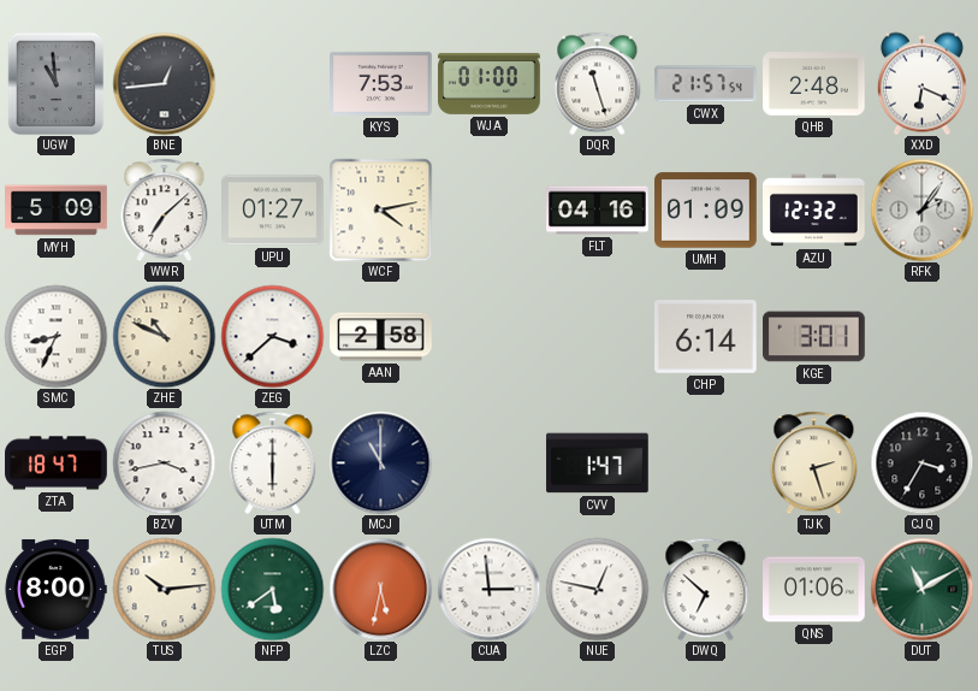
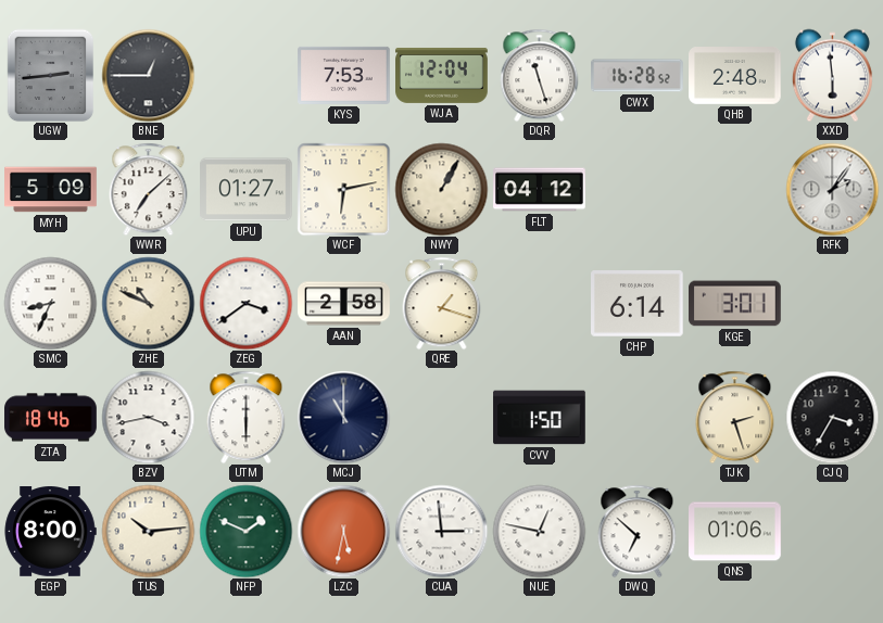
UGW: 10:59 -> 2:44 (51, 75)
BNE: 12:44 -> 12:45 (148, 75)
WJA: 01:00 -> 12:04 (442, 75)
CWX: 21:57 -> 16:28 (638, 76)
XXD: 6:19 -> 5:59 (832, 75)
WCF: 4:13 -> 6:13 (343, 189)
NWY: none -> 1:05 (441, 189)
FLT: 04:16 -> 04:12 (540, 190)
UMH: 01:09 -> none (706, 211)
AZU: 12:32 -> none (814, 211)
ZEG: 3:38 -> 3:39 (245, 303)
QRE: none -> 1:18 (442, 303)
ZTA: 18:47 -> 18:46 (51, 418)
CVV: 1:47 -> 1:50 (540, 418)
NFP: 5:39 -> 1:49 (245, 531)
DUT: 11:10 -> none (921, 589)
